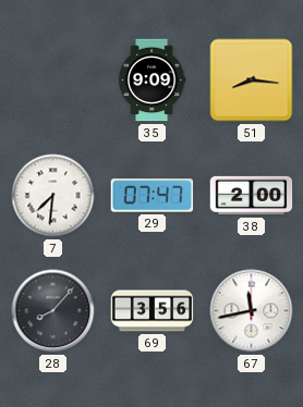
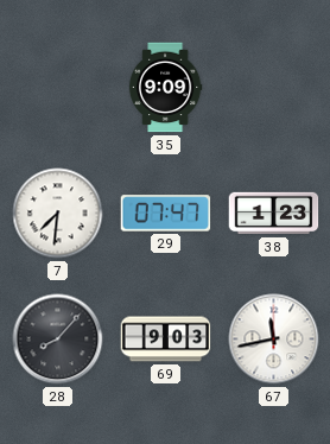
51: 8:16 -> none (252, 81)
38: 2:00 -> 1:23 (274, 214)
69: 3:56 -> 9:03 (166, 340)
